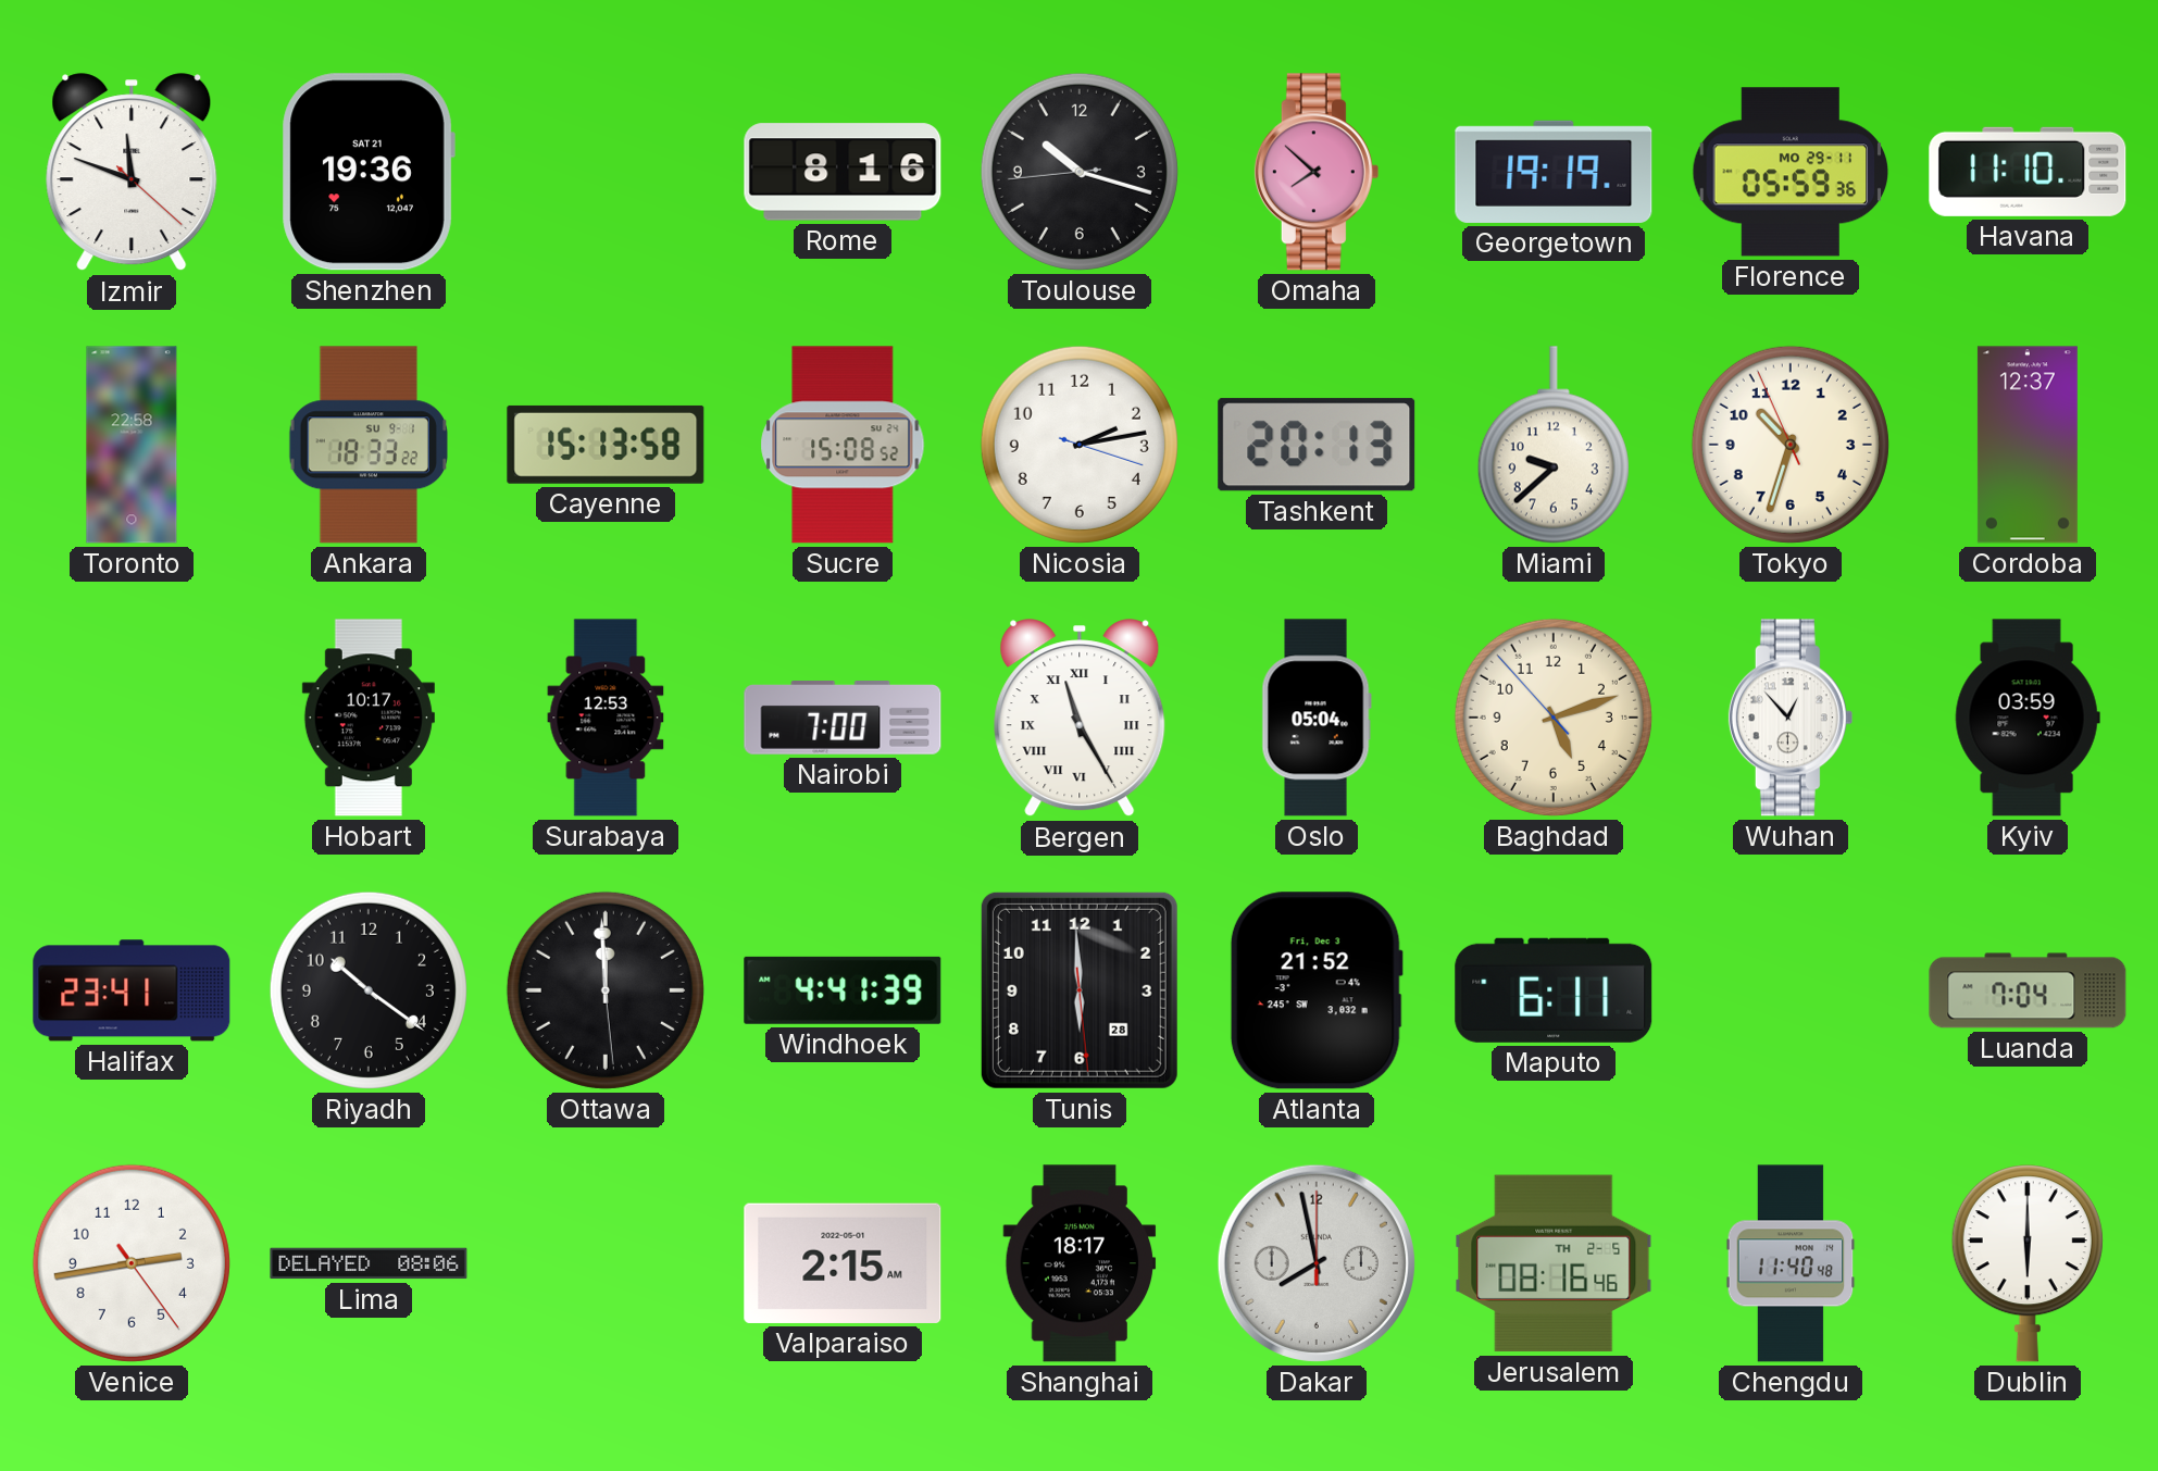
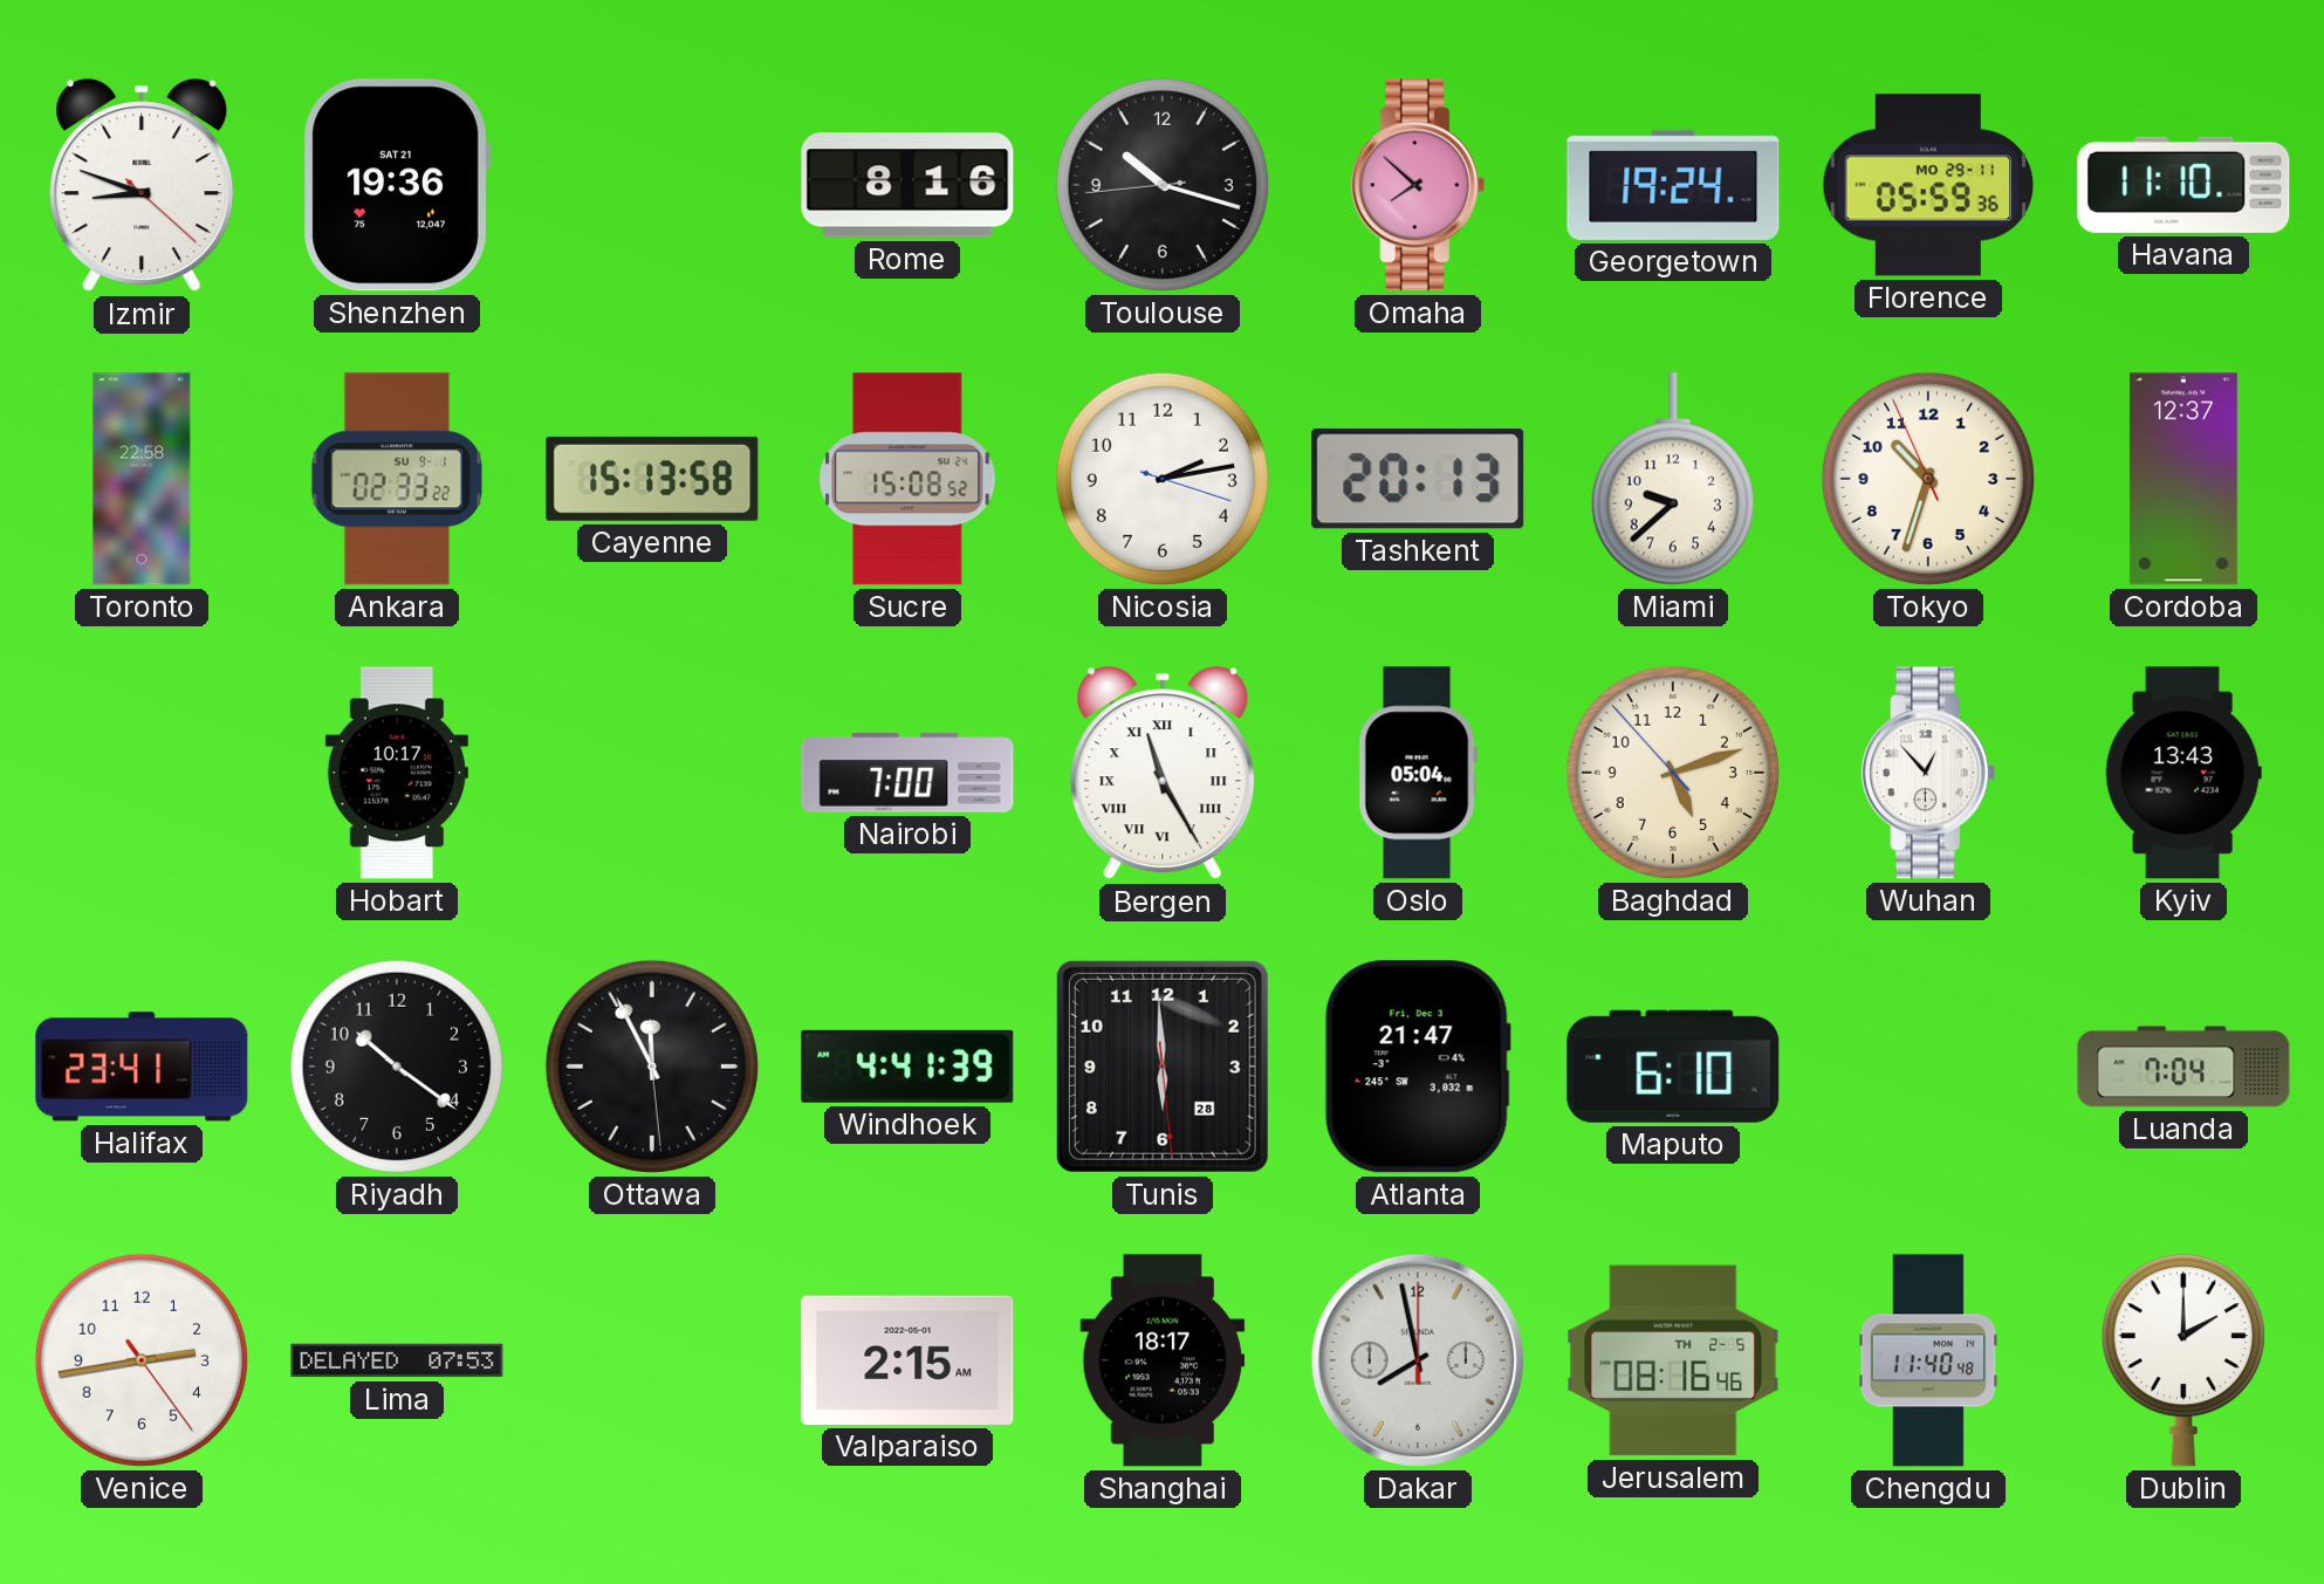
Izmir: 11:48 -> 8:48 (142, 186)
Georgetown: 19:19 -> 19:24 (1673, 185)
Ankara: 18:33 -> 02:33 (397, 479)
Surabaya: 12:53 -> none (606, 718)
Kyiv: 03:59 -> 13:43 (2184, 773)
Ottawa: 11:59 -> 11:55 (652, 1067)
Atlanta: 21:52 -> 21:47 (1418, 1067)
Maputo: 6:11 -> 6:10 (1673, 1067)
Lima: 08:06 -> 07:53 (397, 1360)
Dublin: 6:00 -> 2:00 (2184, 1360)
